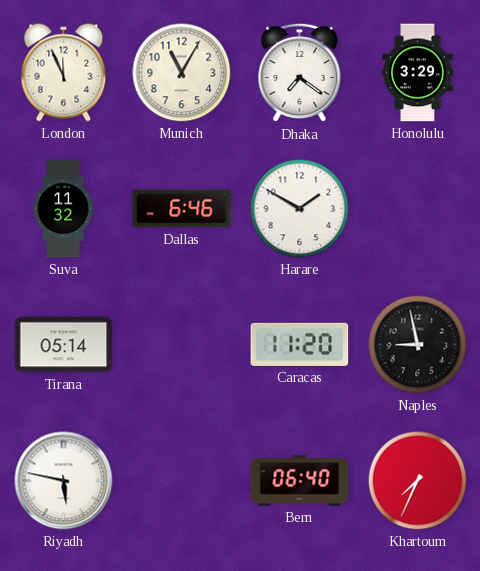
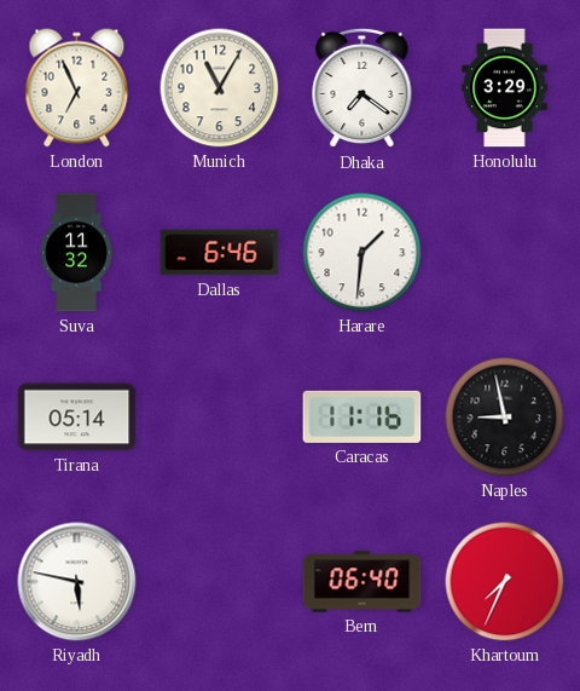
London: 11:56 -> 6:56 (77, 88)
Harare: 1:50 -> 1:31 (362, 253)
Caracas: 11:20 -> 11:16 (362, 416)
